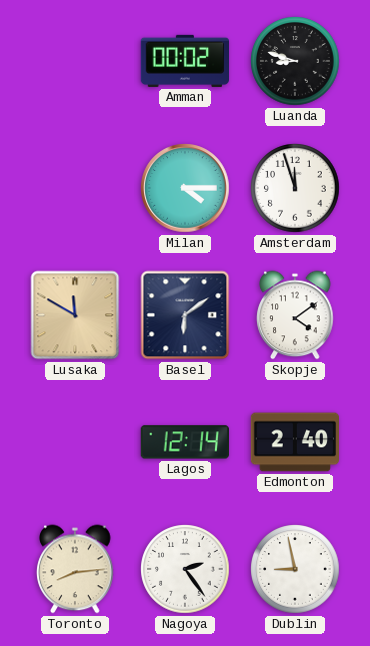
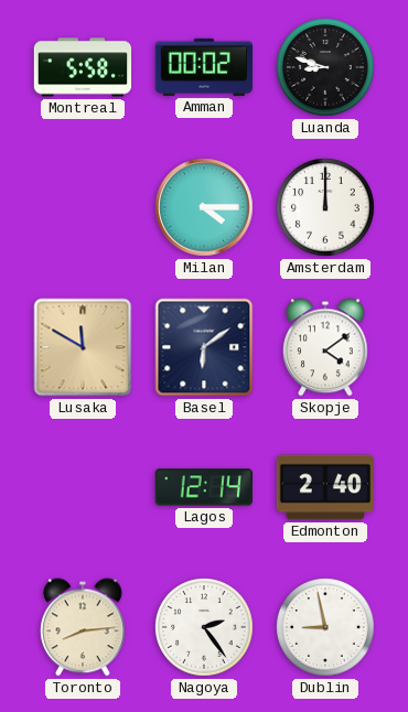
Montreal: none -> 5:58 (83, 67)
Amsterdam: 11:57 -> 12:00 (325, 207)
